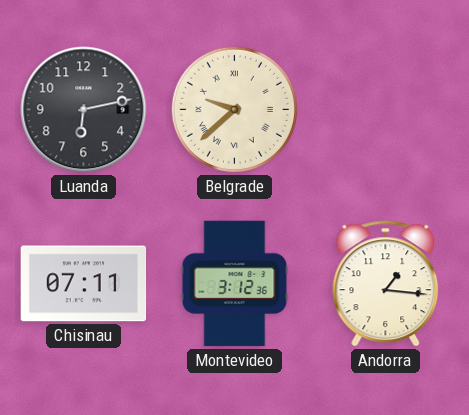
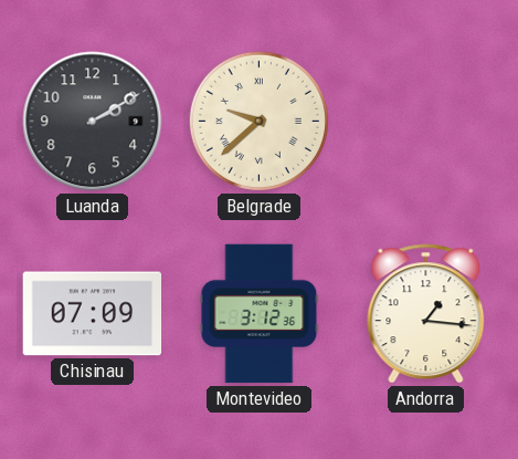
Luanda: 6:13 -> 2:10 (93, 122)
Chisinau: 07:11 -> 07:09 (93, 314)
